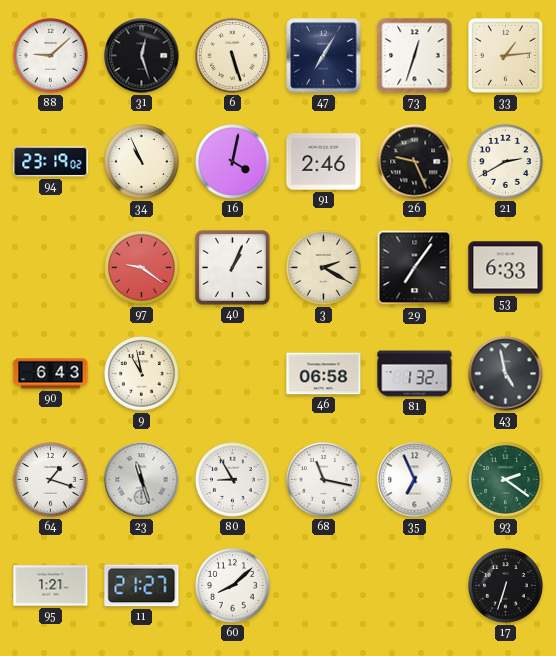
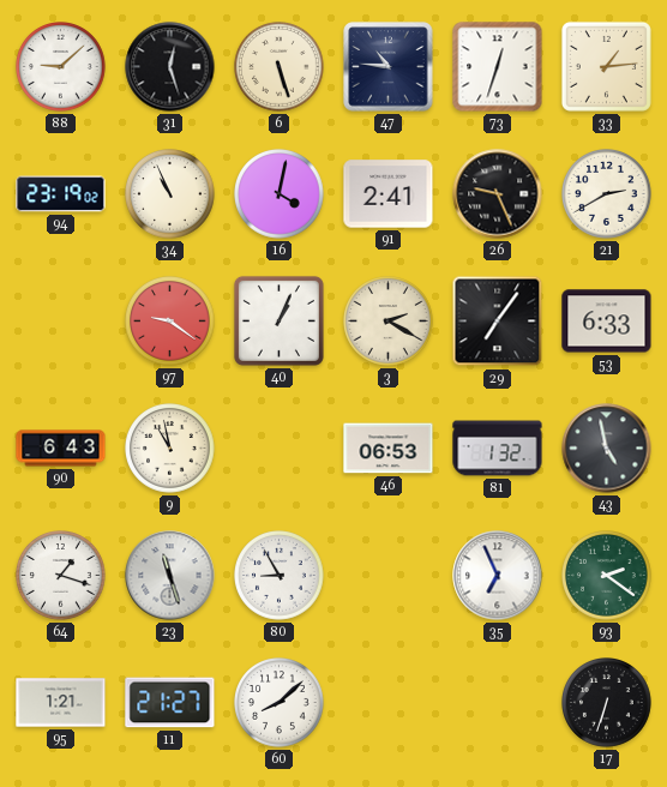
47: 7:05 -> 10:46 (389, 67)
91: 2:46 -> 2:41 (389, 194)
46: 06:58 -> 06:53 (389, 449)
68: 11:17 -> none (324, 480)
